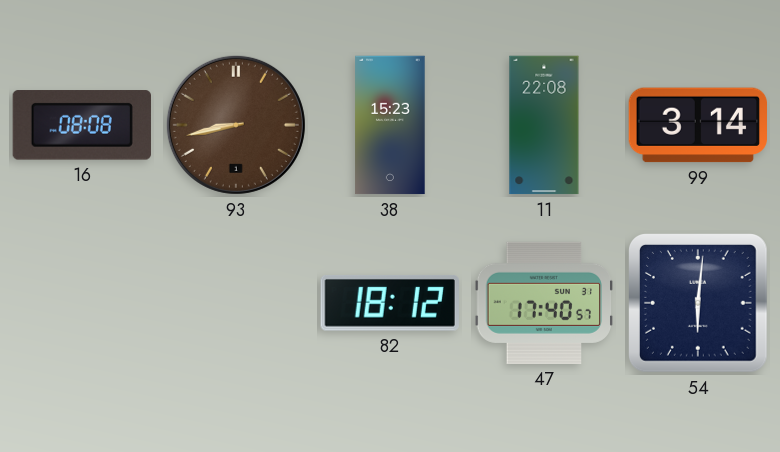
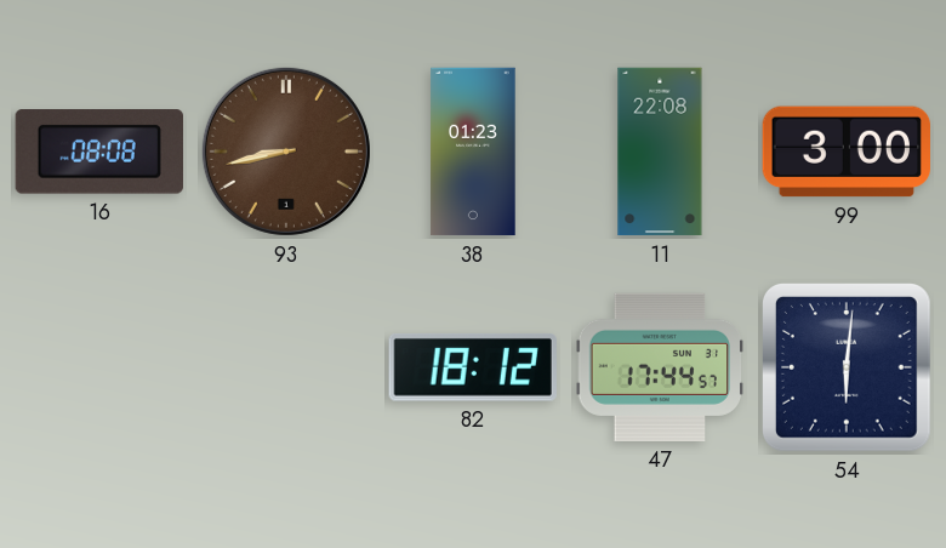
38: 15:23 -> 01:23 (473, 152)
99: 3:14 -> 3:00 (845, 152)
47: 17:40 -> 17:44 (660, 367)
